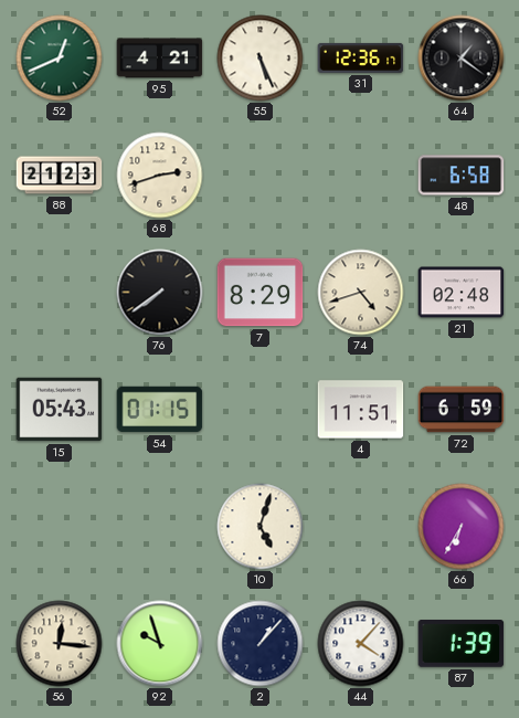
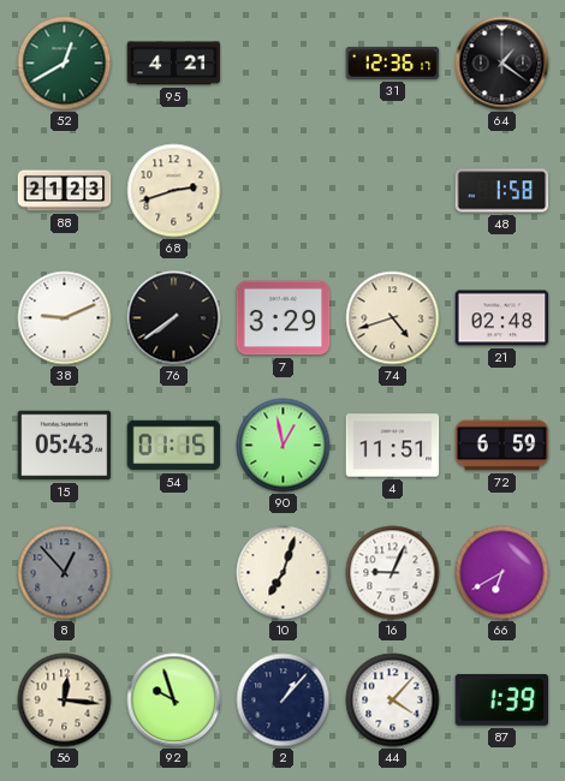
52: 12:41 -> 12:40 (65, 64)
55: 5:26 -> none (261, 59)
48: 6:58 -> 1:58 (502, 191)
38: none -> 9:11 (65, 318)
7: 8:29 -> 3:29 (284, 318)
90: none -> 12:58 (284, 446)
8: none -> 12:53 (65, 573)
10: 5:03 -> 7:03 (284, 573)
16: none -> 9:04 (393, 573)
66: 6:35 -> 6:40 (502, 573)
